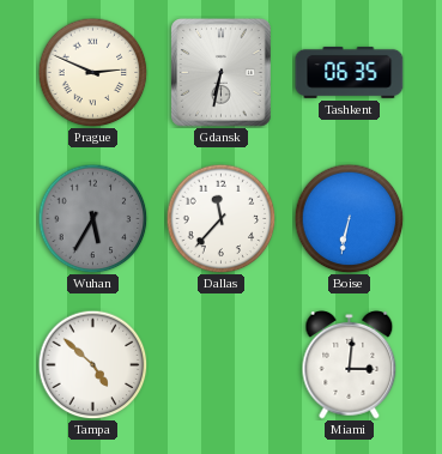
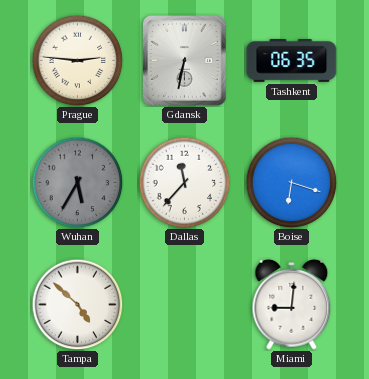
Prague: 2:49 -> 2:46 (77, 60)
Boise: 6:32 -> 6:18 (291, 182)
Miami: 3:01 -> 9:01 (292, 304)
